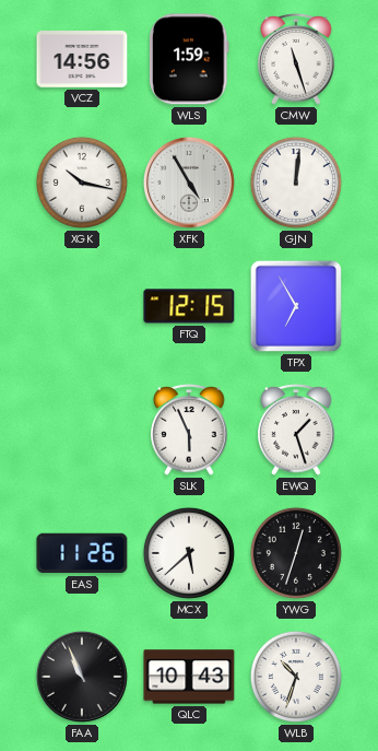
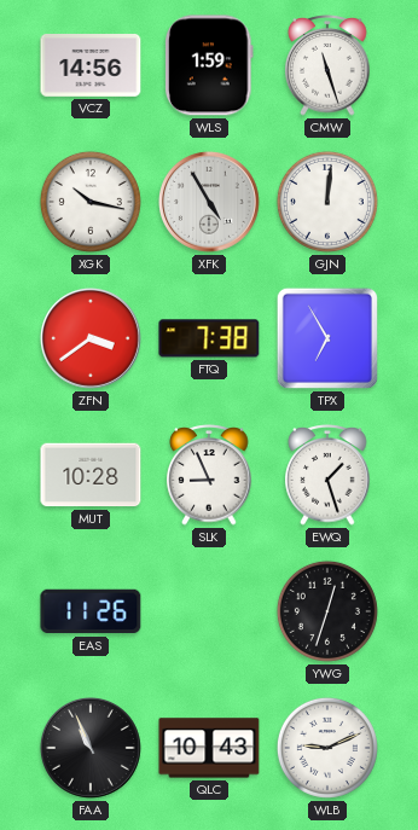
ZFN: none -> 3:39 (91, 338)
FTQ: 12:15 -> 7:38 (209, 338)
MUT: none -> 10:28 (91, 475)
SLK: 5:56 -> 8:56 (209, 475)
MCX: 5:38 -> none (189, 553)
WLB: 10:33 -> 9:11 (327, 748)
